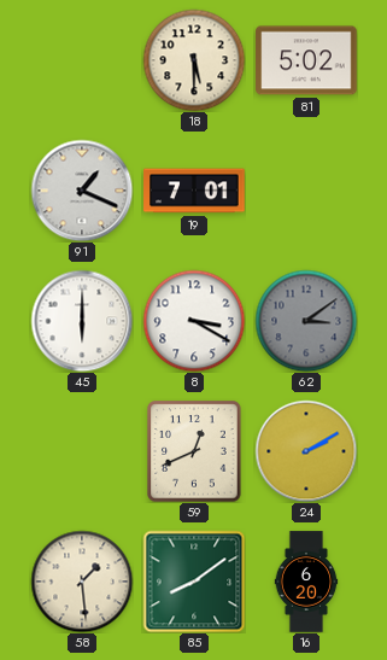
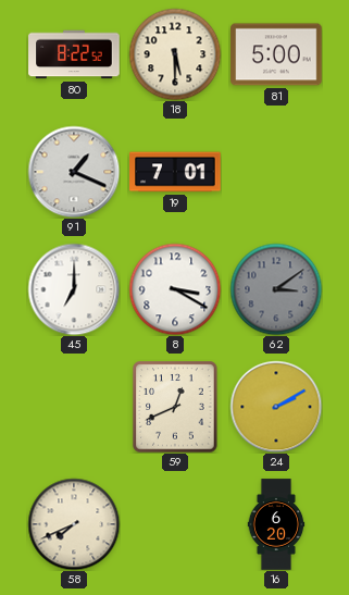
80: none -> 8:22 (74, 54)
81: 5:02 -> 5:00 (276, 54)
45: 6:00 -> 7:00 (74, 289)
58: 1:29 -> 7:41 (74, 524)
85: 8:09 -> none (194, 582)
